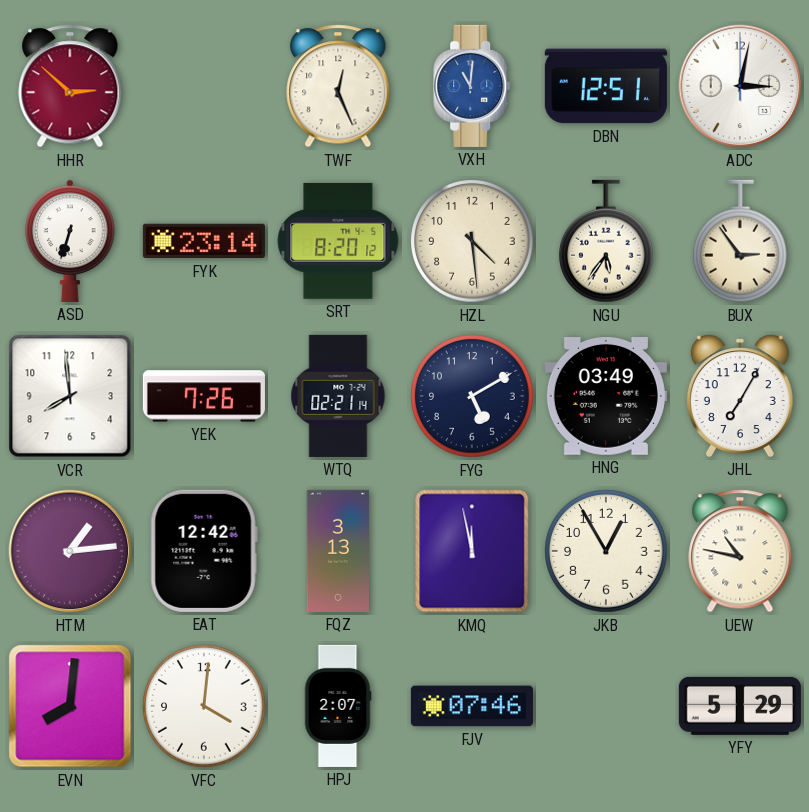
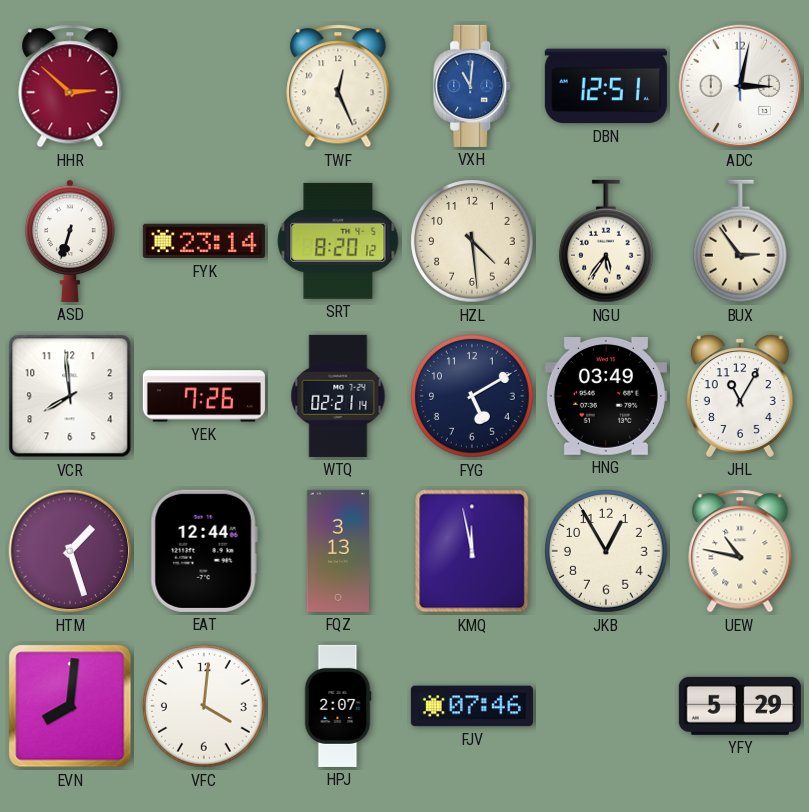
JHL: 7:05 -> 11:05 (740, 396)
HTM: 1:14 -> 1:27 (70, 551)
EAT: 12:42 -> 12:44 (204, 551)
